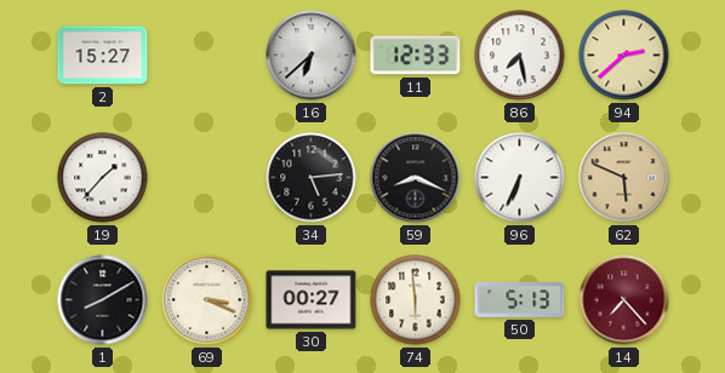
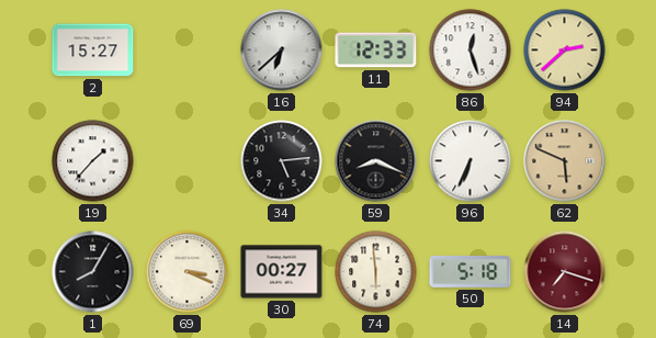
86: 7:28 -> 12:27 (471, 50)
1: 8:10 -> 8:05 (93, 272)
50: 5:13 -> 5:18 (471, 271)
14: 7:23 -> 7:18 (565, 272)
